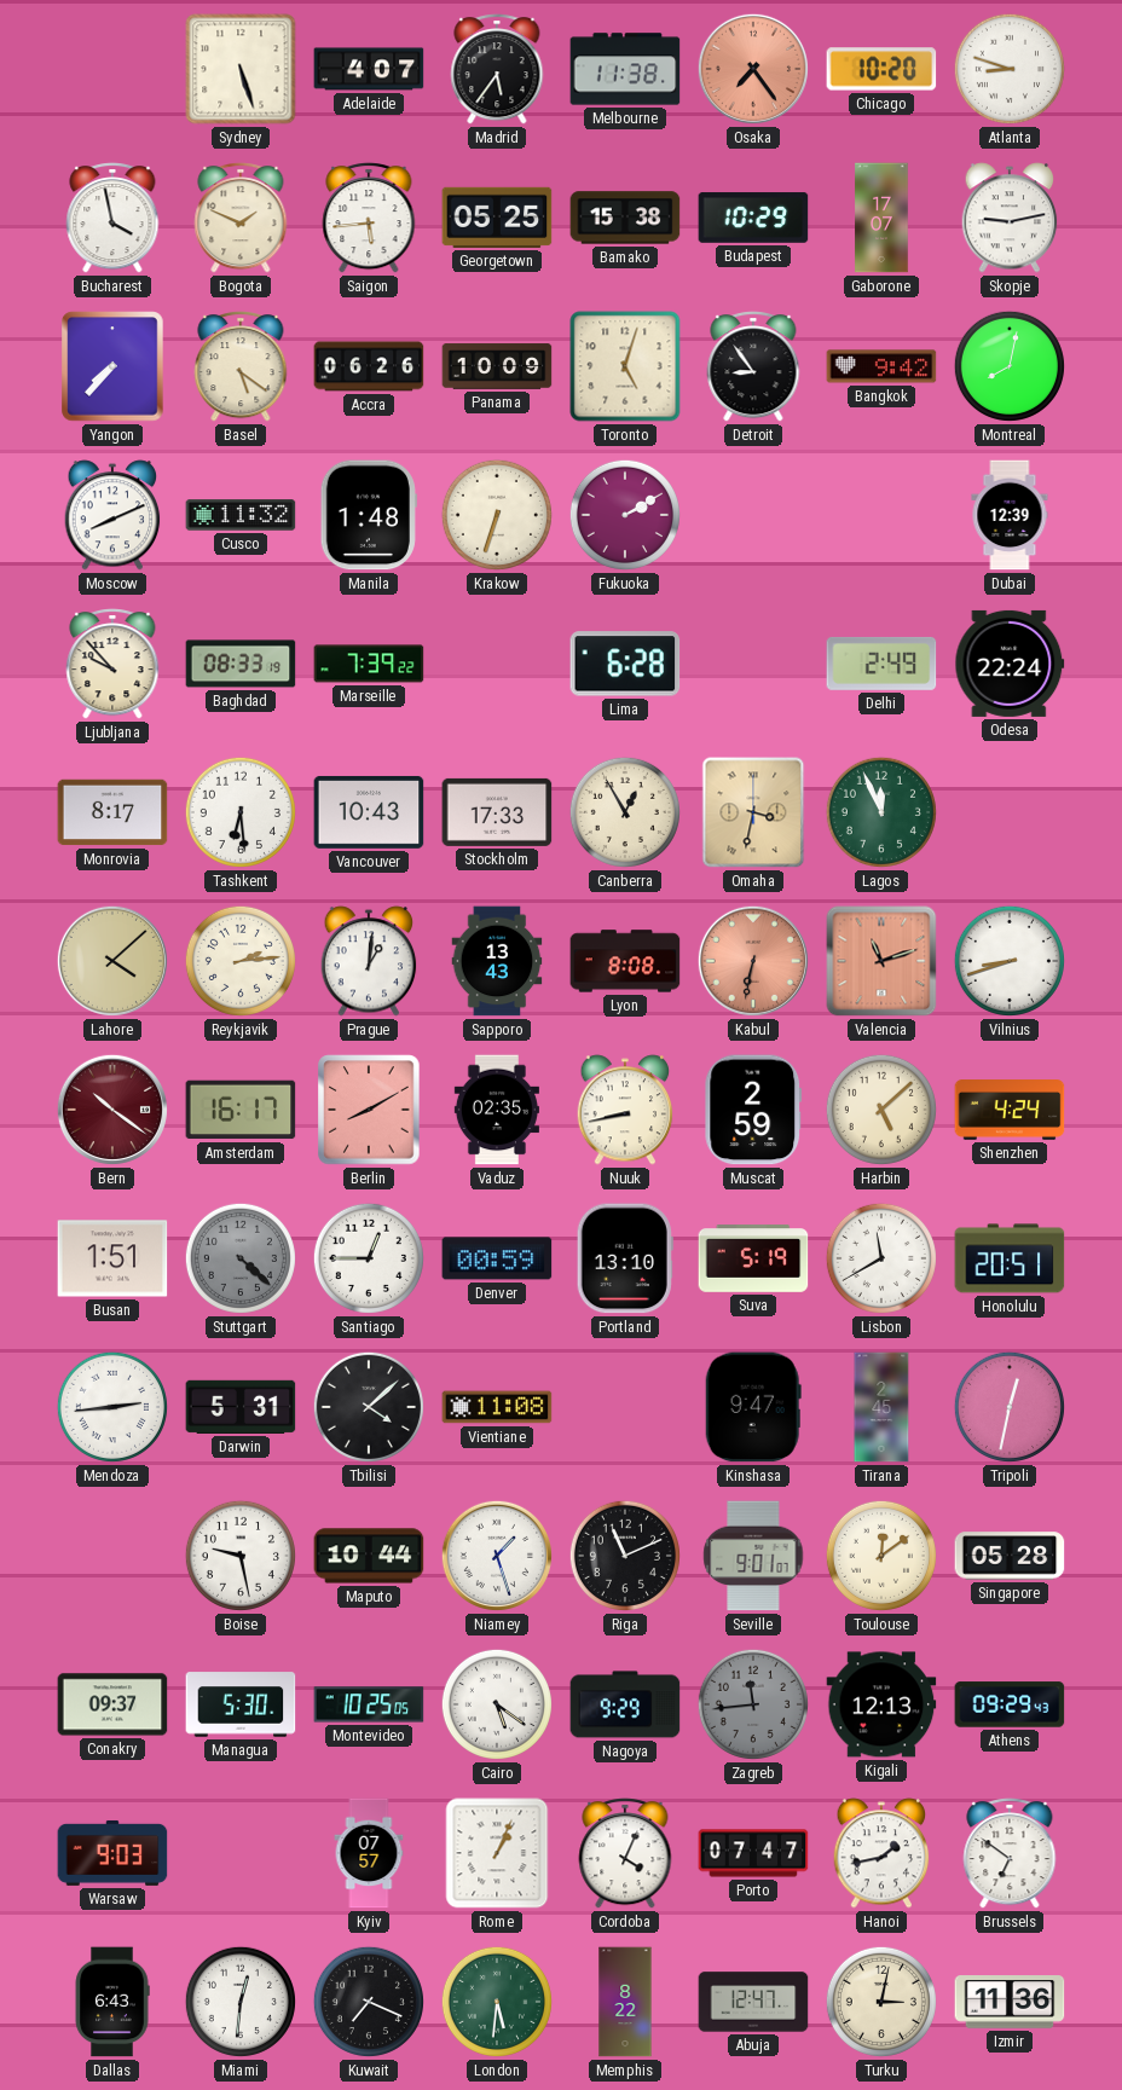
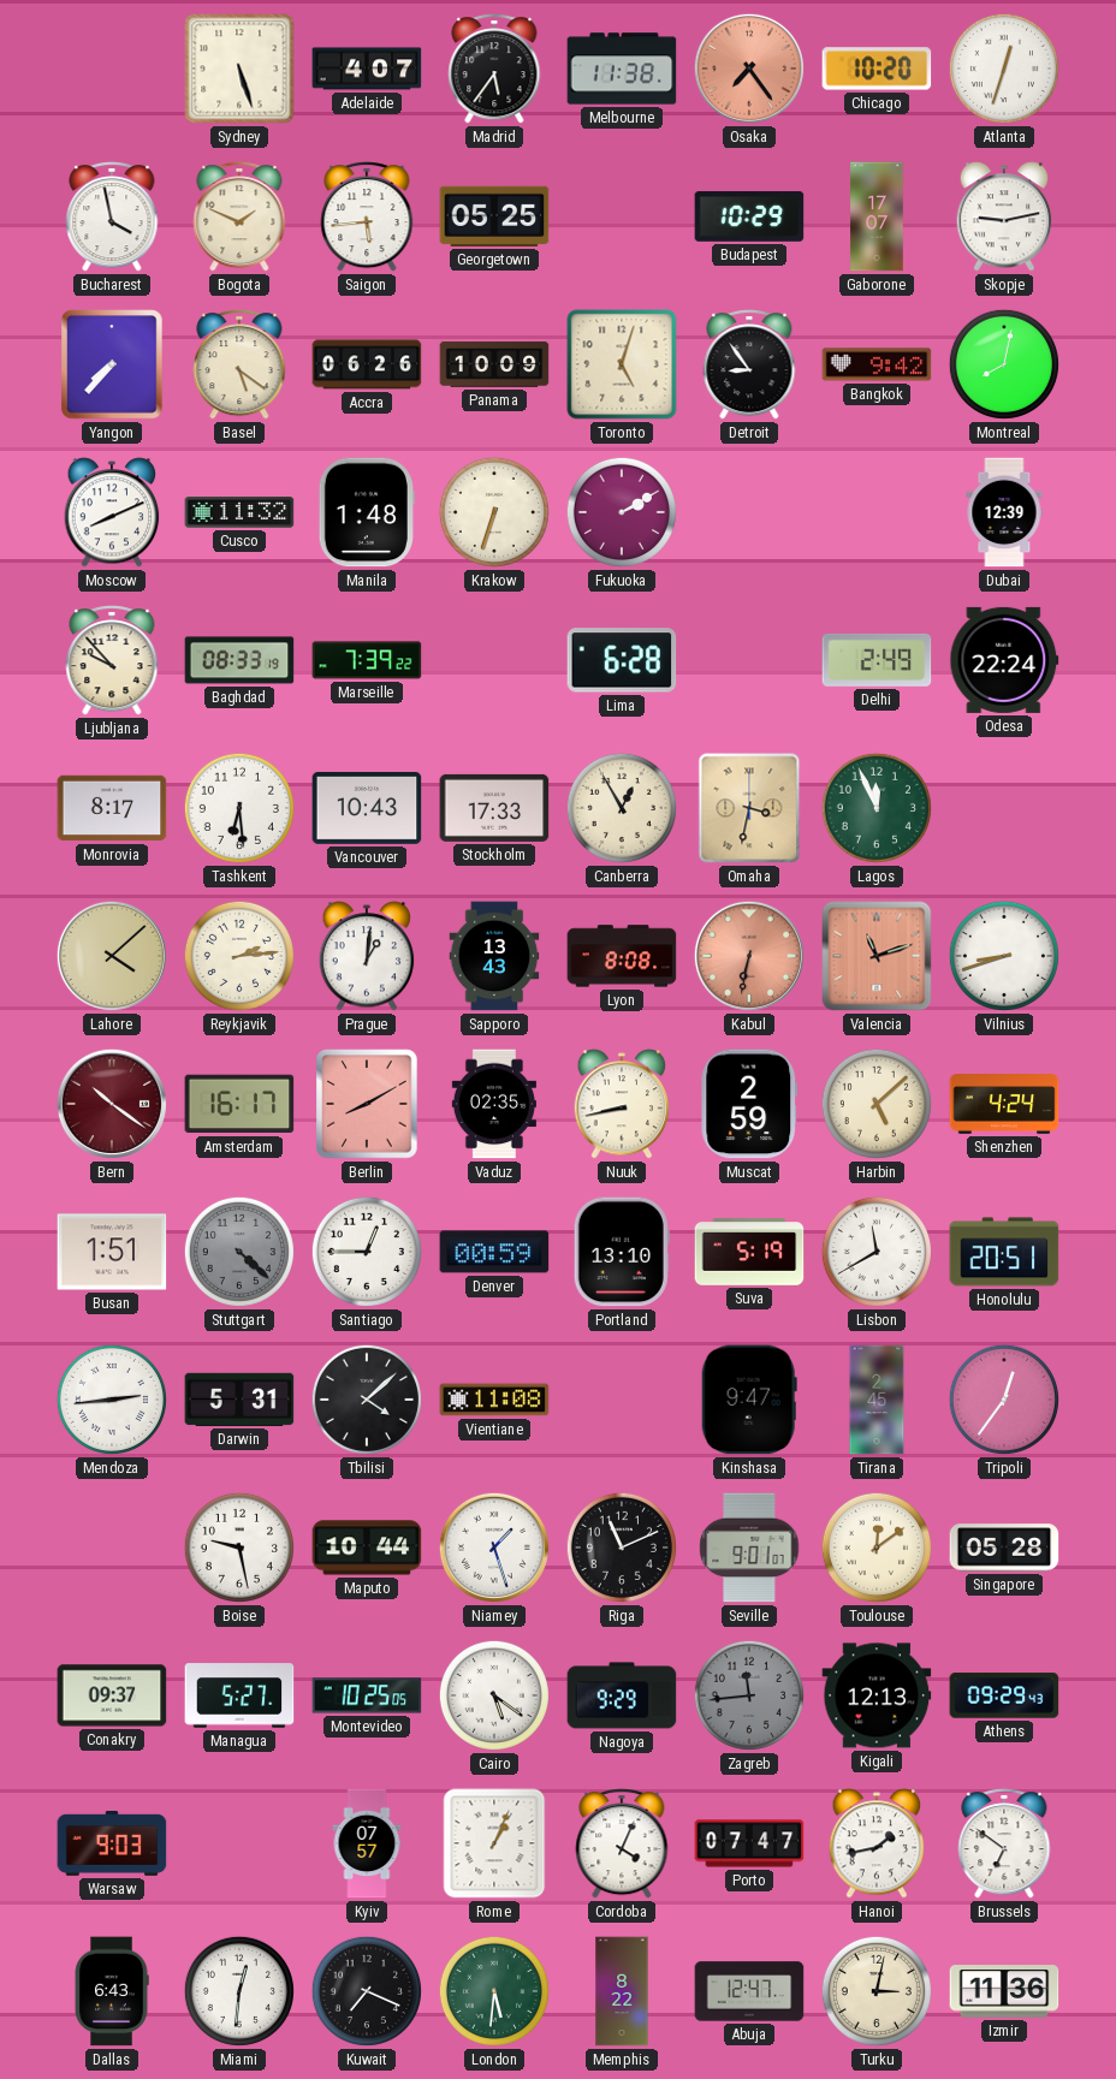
Atlanta: 8:48 -> 12:33 (1004, 69)
Bamako: 15:38 -> none (625, 218)
Tripoli: 12:32 -> 12:36 (1004, 1400)
Managua: 5:30 -> 5:27 (239, 1695)
